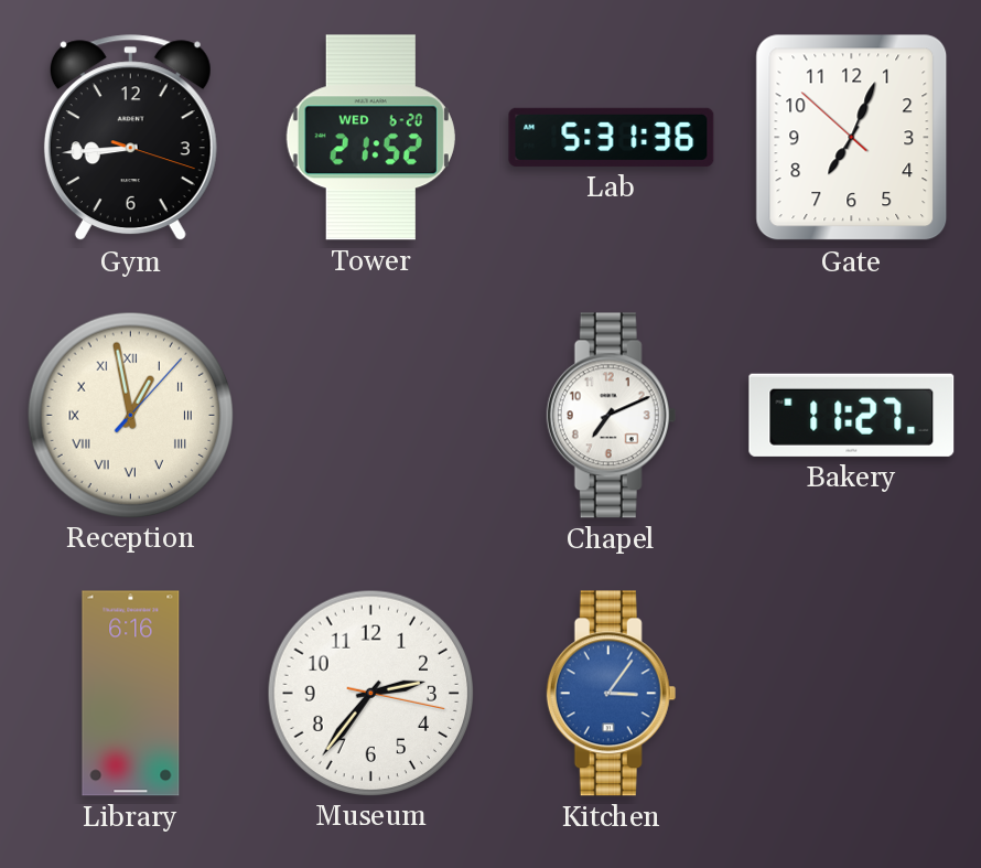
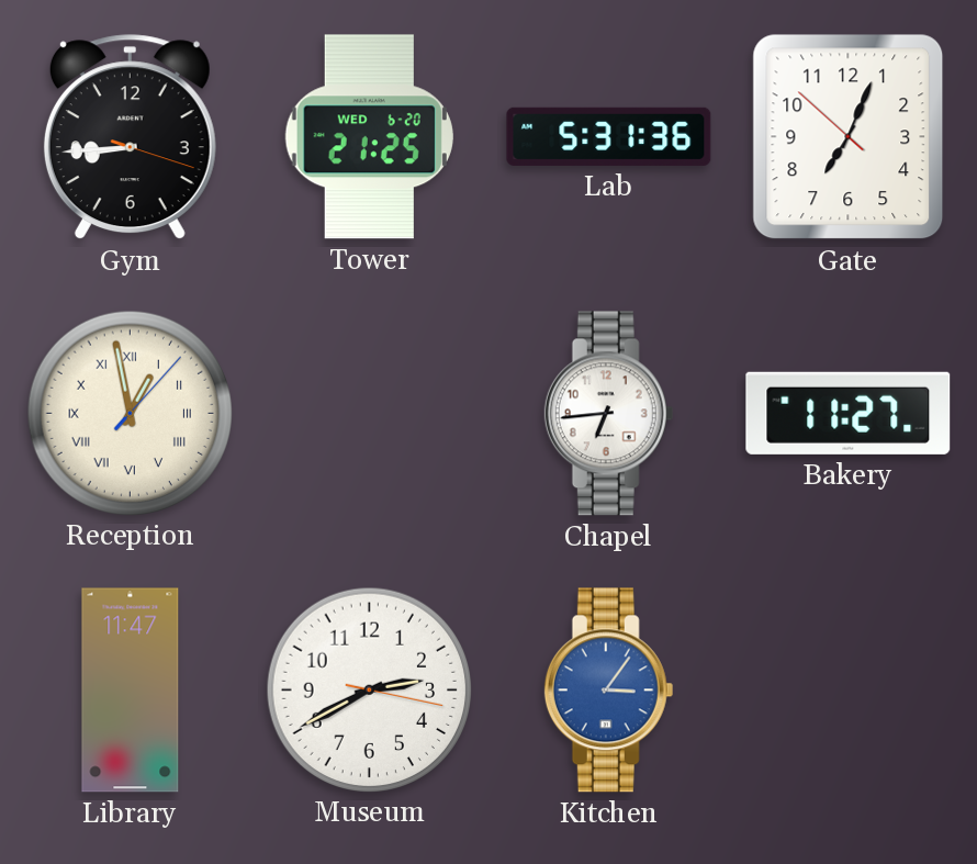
Tower: 21:52 -> 21:25 (369, 137)
Chapel: 7:11 -> 6:44 (609, 414)
Library: 6:16 -> 11:47 (131, 691)
Museum: 2:36 -> 2:40 (369, 689)
